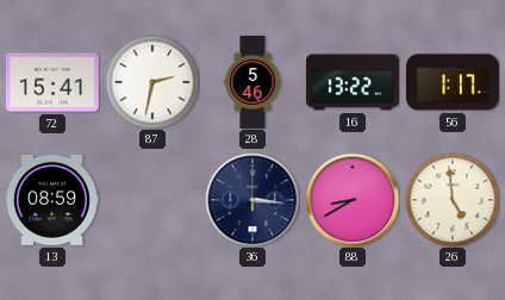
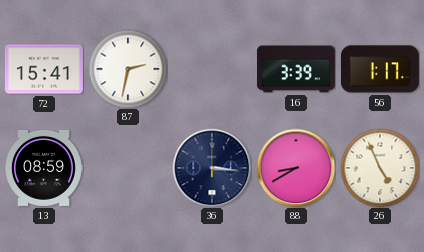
28: 5:46 -> none (253, 83)
16: 13:22 -> 3:39 (296, 69)
26: 4:59 -> 4:56 (380, 168)
